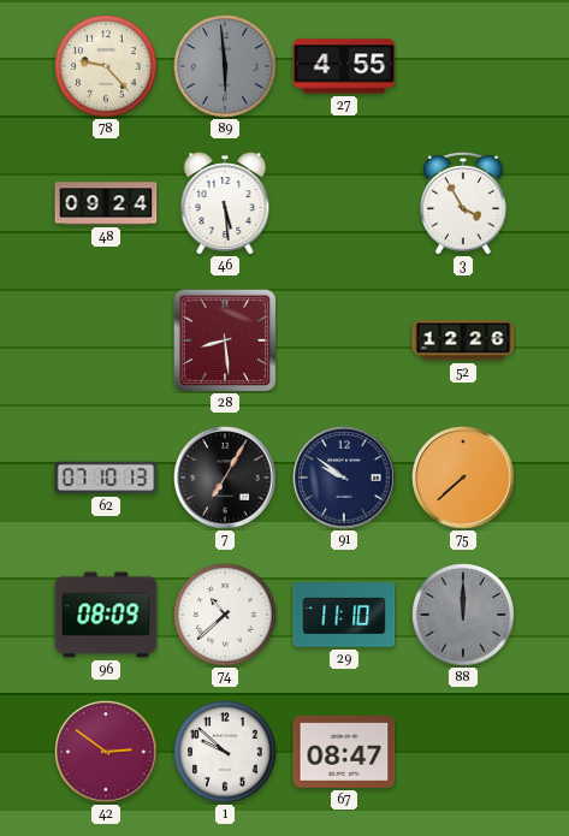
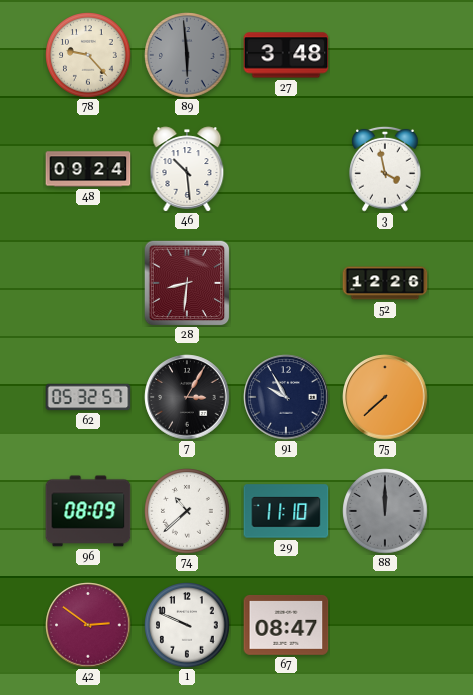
27: 4:55 -> 3:48 (286, 55)
46: 5:29 -> 10:29 (187, 169)
3: 3:55 -> 3:58 (385, 169)
28: 8:29 -> 8:31 (187, 283)
62: 07:10 -> 05:32 (88, 397)
7: 7:05 -> 3:05 (187, 397)
91: 9:51 -> 9:55 (286, 397)
1: 9:52 -> 9:49 (187, 625)
